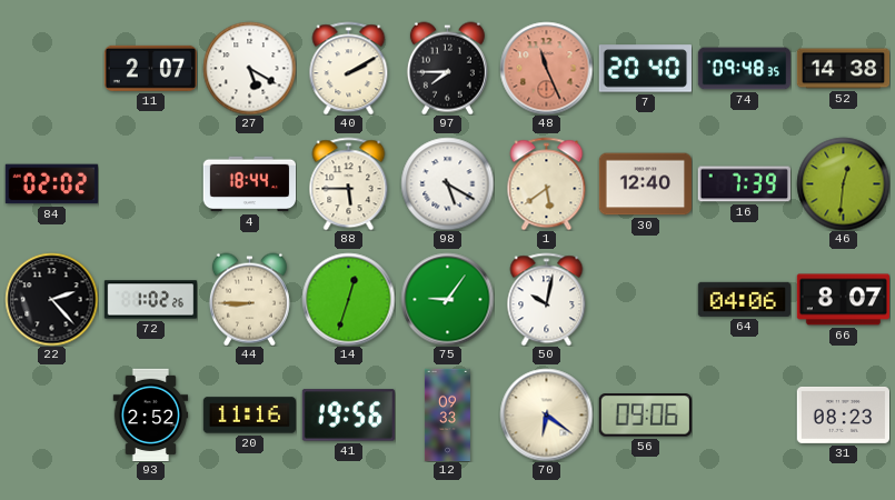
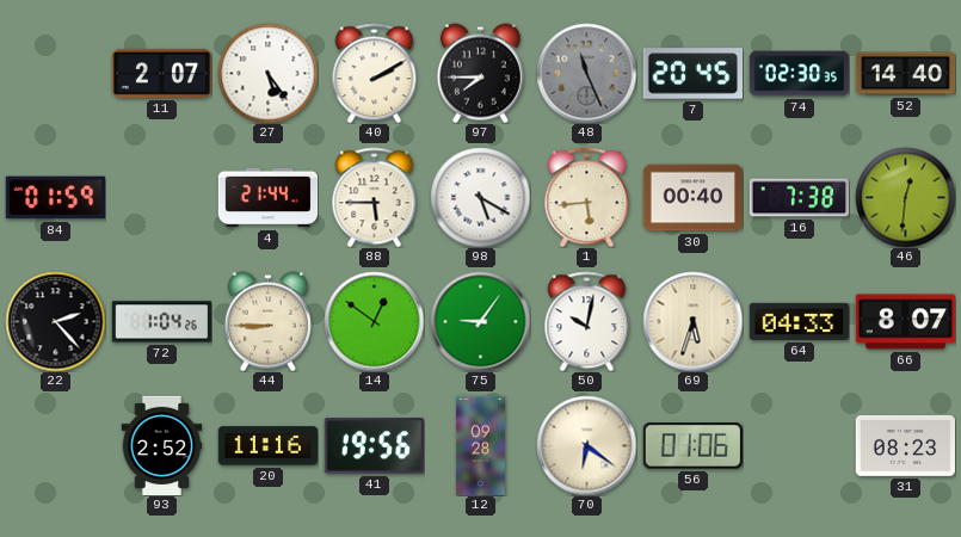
27: 5:20 -> 5:24 (267, 73)
48 dial: salmon -> grey (586, 73)
7: 20:40 -> 20:45 (692, 74)
74: 09:48 -> 02:30 (799, 74)
52: 14:38 -> 14:40 (905, 74)
84: 02:02 -> 01:59 (55, 198)
4: 18:44 -> 21:44 (267, 198)
1: 5:39 -> 5:44 (587, 197)
30: 12:40 -> 00:40 (692, 198)
16: 7:39 -> 7:38 (799, 198)
72: 1:02 -> 1:04 (161, 322)
14: 12:33 -> 12:51 (374, 321)
69: none -> 5:33 (692, 321)
64: 04:06 -> 04:33 (799, 321)
12: 09:33 -> 09:28 (480, 445)
56: 09:06 -> 01:06 (692, 446)
